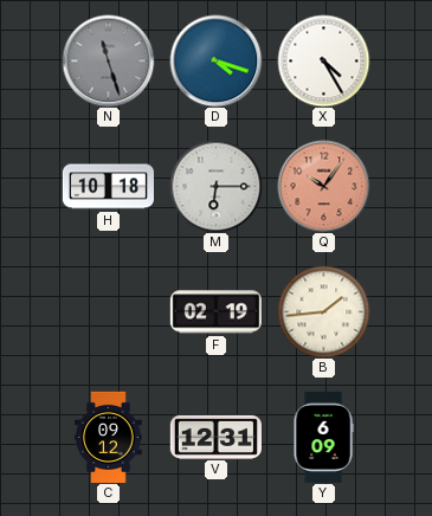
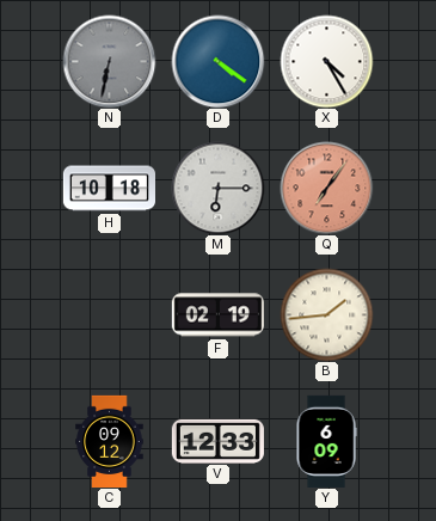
N: 11:27 -> 6:32 (109, 61)
D: 4:18 -> 4:21 (217, 61)
Q: 10:06 -> 7:06 (326, 188)
V: 12:31 -> 12:33 (217, 441)
